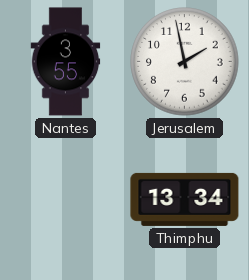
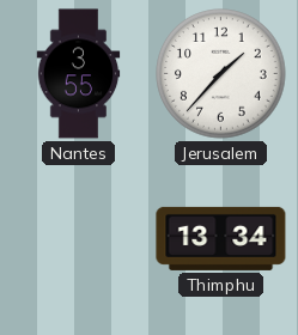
Jerusalem: 1:58 -> 1:37 (221, 74)
